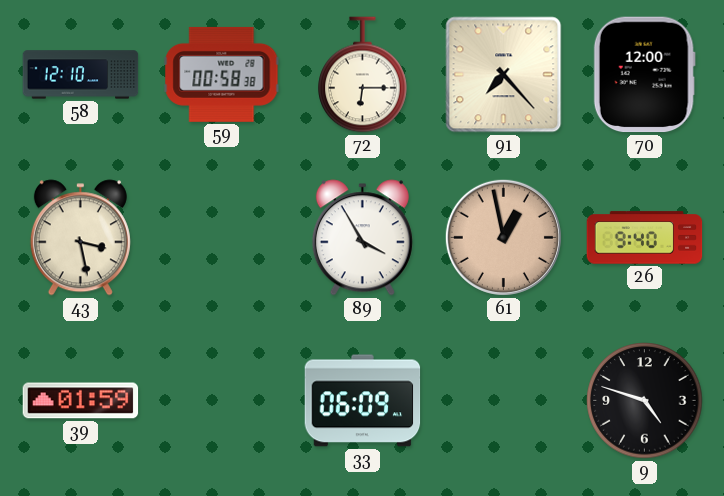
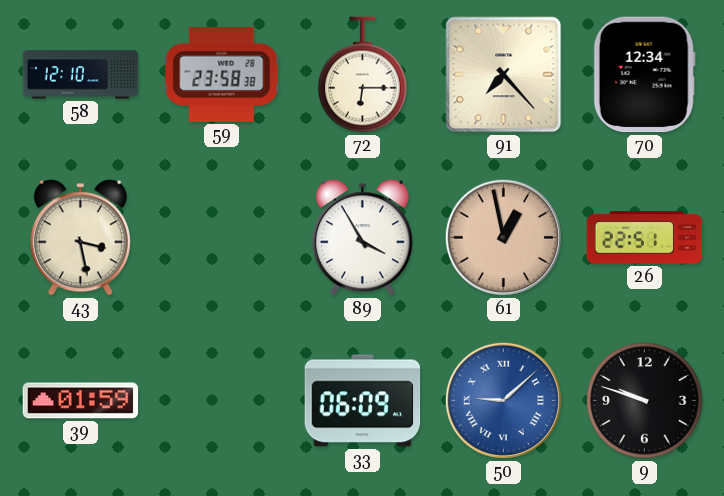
59: 00:58 -> 23:58 (222, 74)
70: 12:00 -> 12:34 (644, 75)
26: 9:40 -> 22:51 (645, 238)
50: none -> 9:08 (503, 400)
9: 4:48 -> 9:48 (645, 401)
